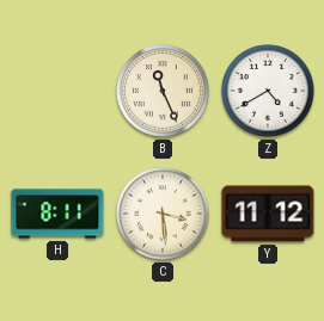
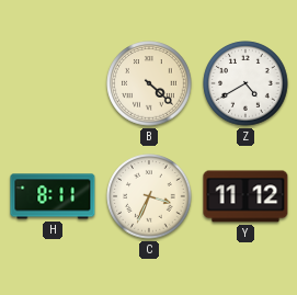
B: 11:26 -> 4:22 (149, 83)
C: 3:29 -> 3:34 (149, 196)
